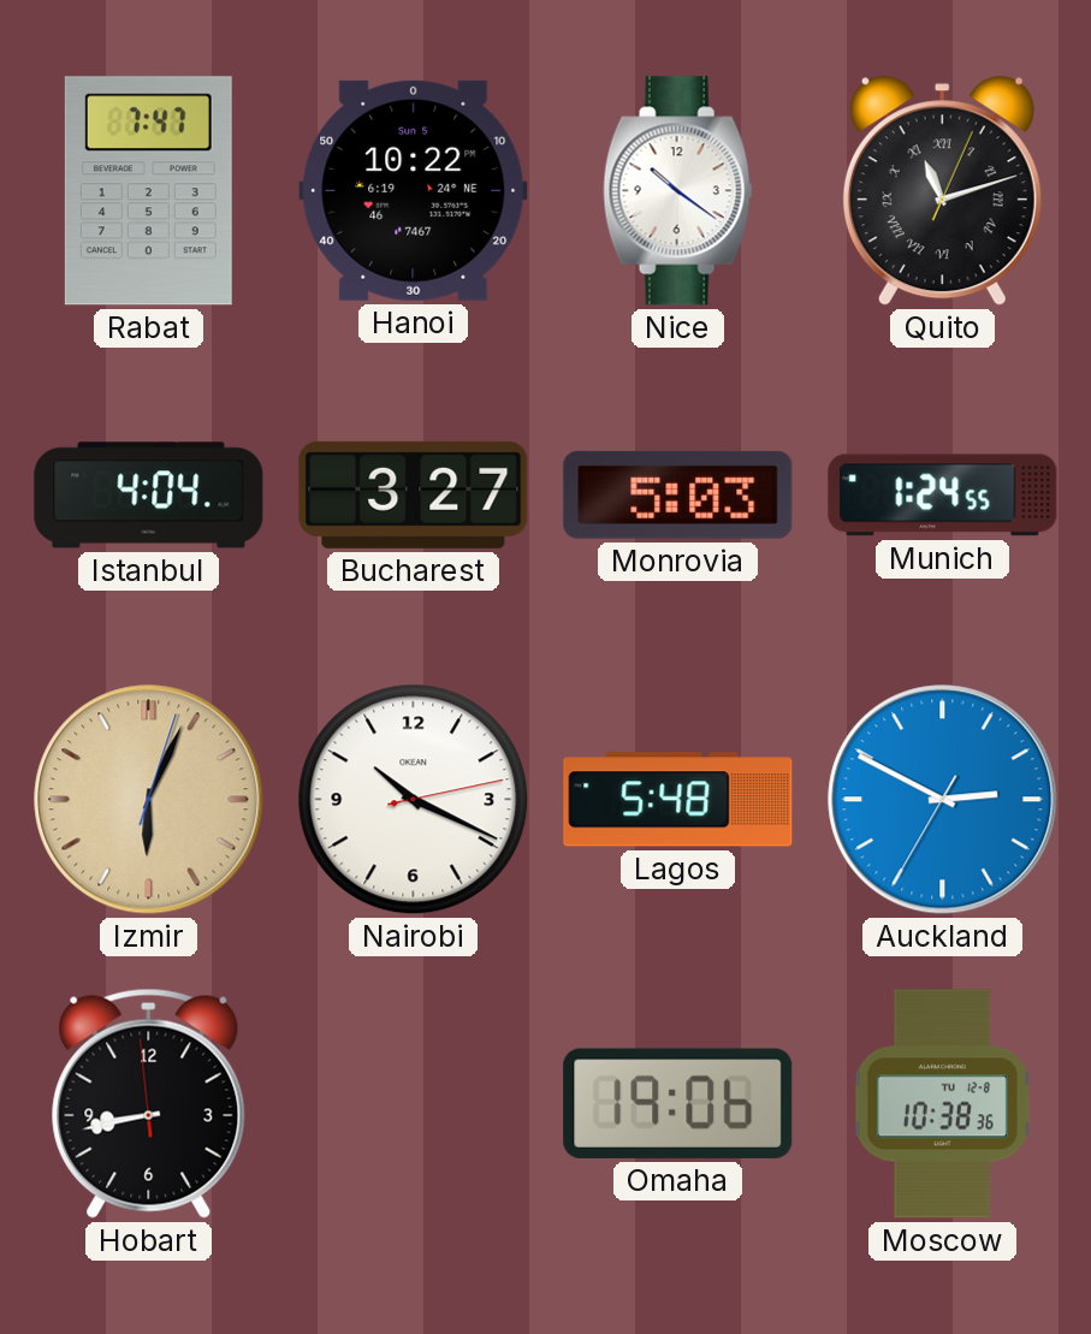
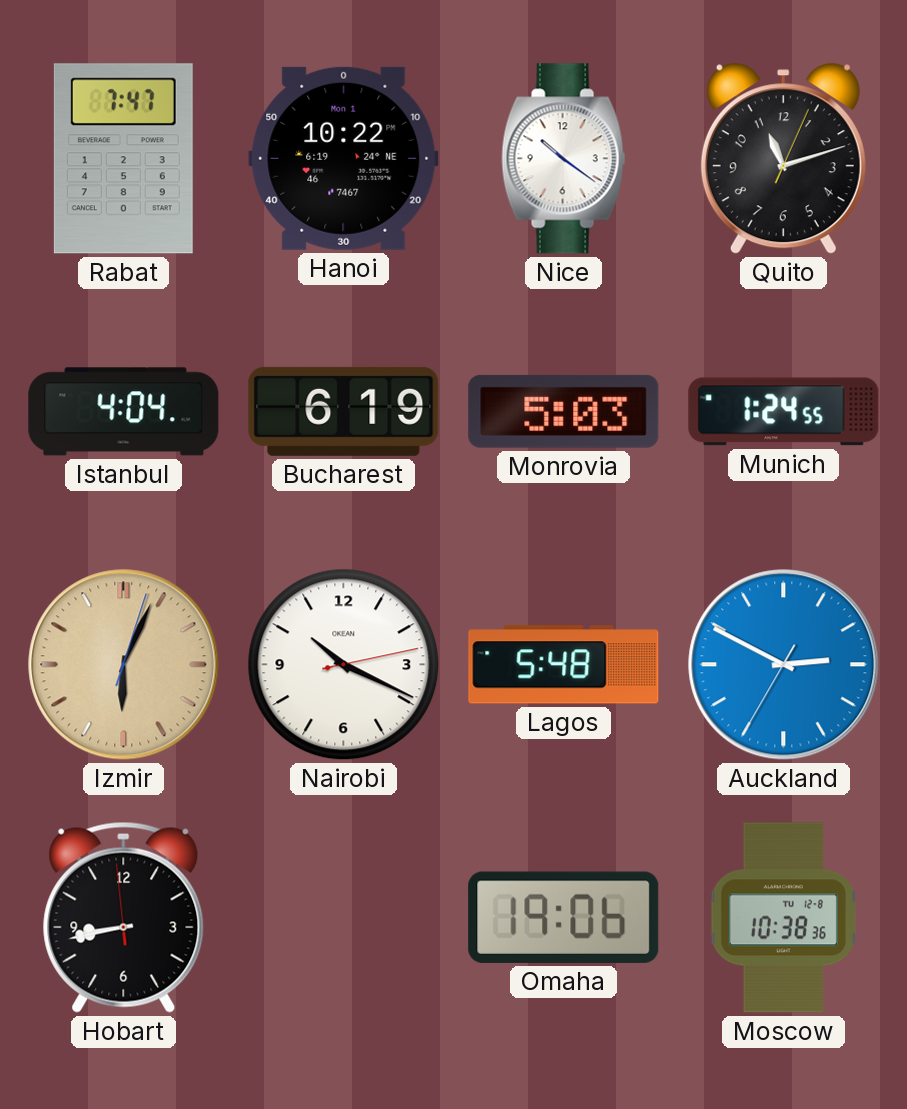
Hanoi date: Sun 5 -> Mon 1 (344, 158)
Quito numerals: Roman -> Arabic (783, 159)
Bucharest: 3:27 -> 6:19 (344, 411)
